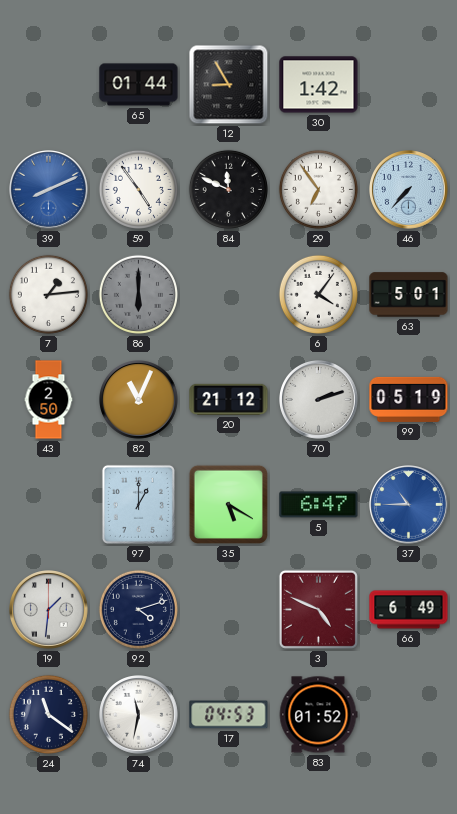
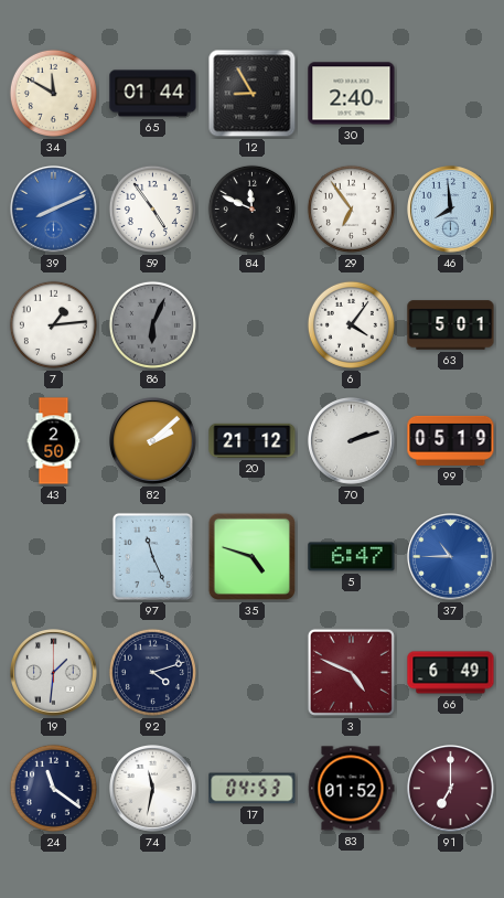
34: none -> 11:50 (53, 93)
30: 1:42 -> 2:40 (352, 94)
46: 7:37 -> 7:59 (451, 210)
86: 6:00 -> 6:04 (152, 324)
82: 11:04 -> 2:08 (153, 441)
97: 1:00 -> 11:26 (152, 556)
35: 5:20 -> 4:48 (251, 556)
91: none -> 7:00 (451, 789)
